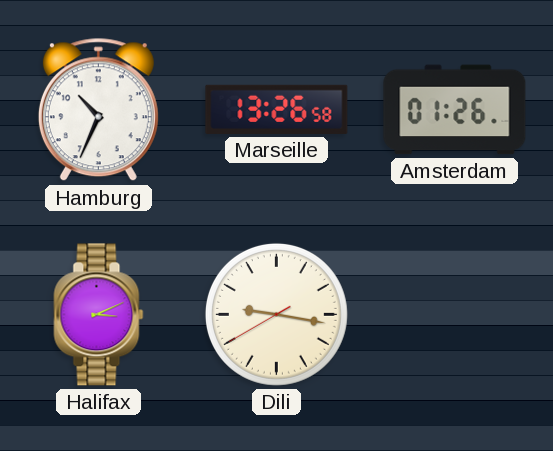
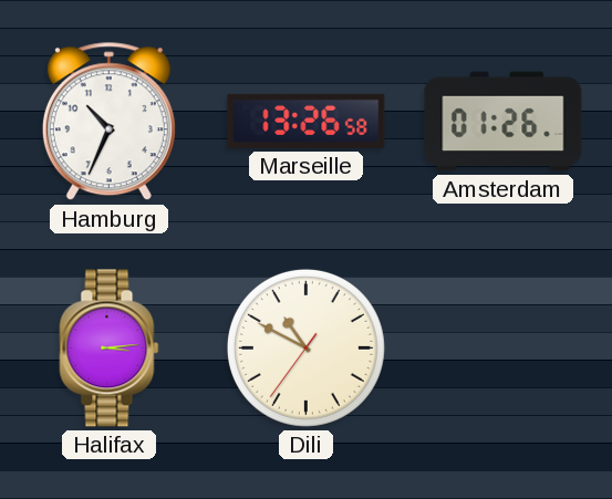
Halifax: 3:11 -> 3:14 (110, 349)
Dili: 9:16 -> 10:49 (305, 347)
